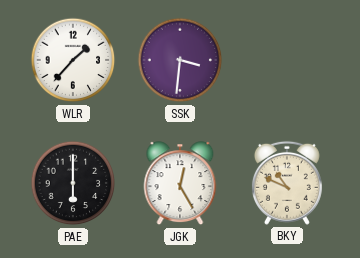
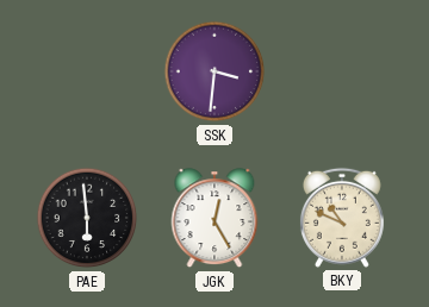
WLR: 1:37 -> none (73, 60)
PAE: 6:00 -> 5:59 (87, 218)
